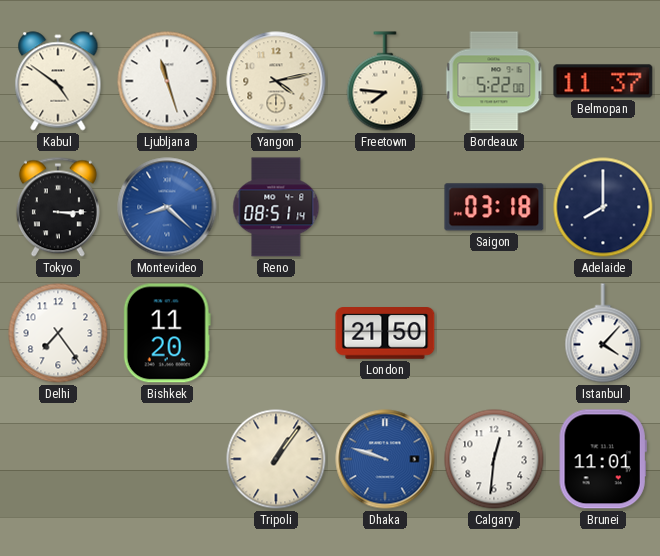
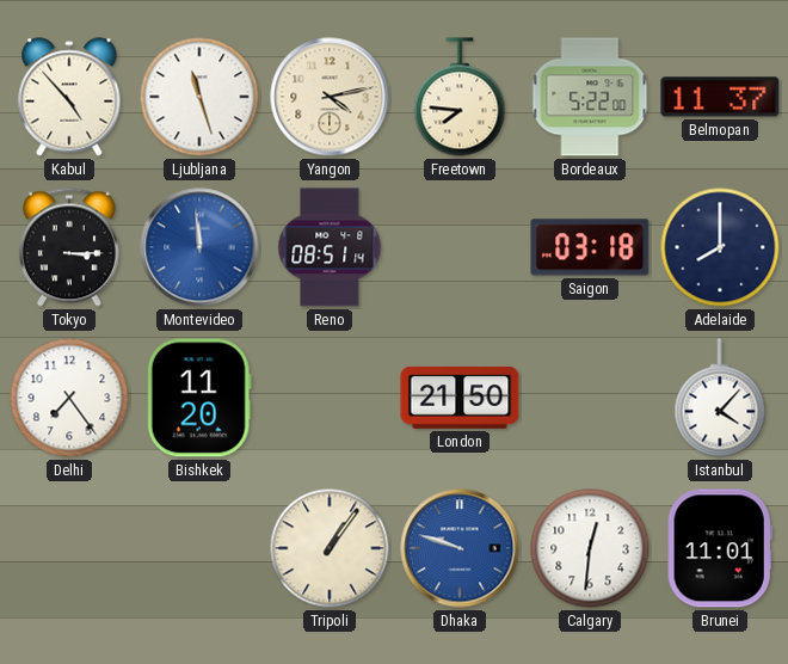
Kabul: 4:51 -> 4:53 (69, 97)
Montevideo: 8:22 -> 11:59 (199, 247)
